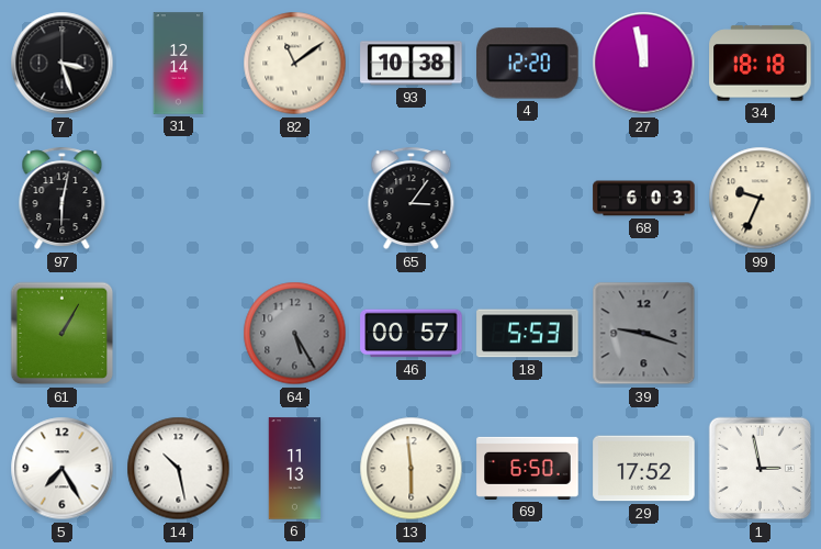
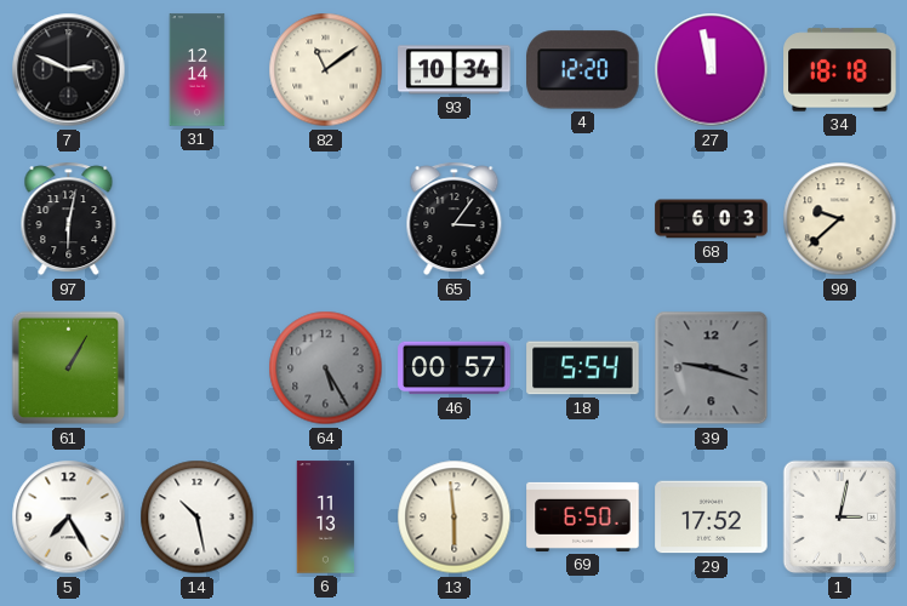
7: 3:27 -> 2:49 (69, 70)
93: 10:38 -> 10:34 (455, 70)
99: 9:34 -> 9:38 (840, 219)
18: 5:53 -> 5:54 (583, 368)
1: 2:58 -> 3:02 (840, 518)
